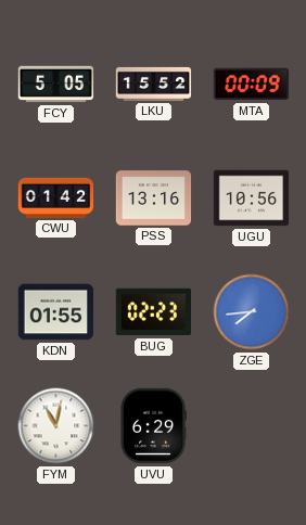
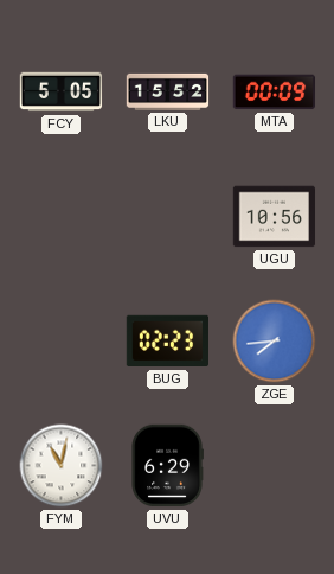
CWU: 01:42 -> none (56, 197)
PSS: 13:16 -> none (154, 199)
KDN: 01:55 -> none (56, 312)
